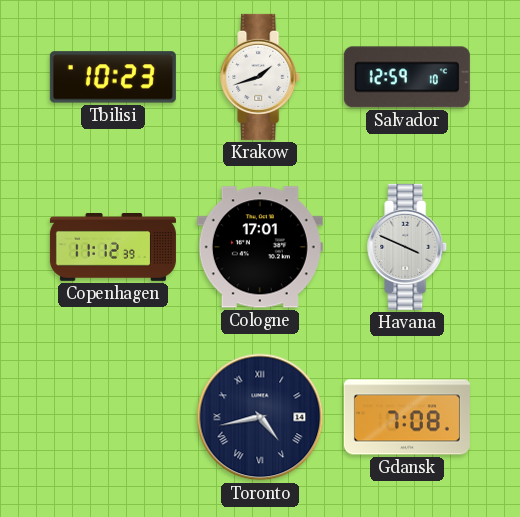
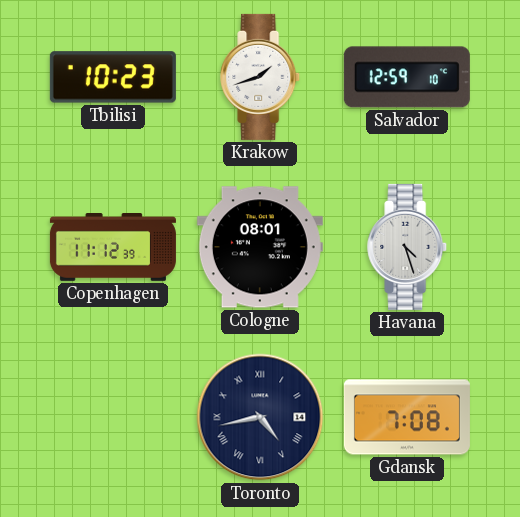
Cologne: 17:01 -> 08:01 (260, 247)
Havana: 3:49 -> 4:27 (408, 247)
